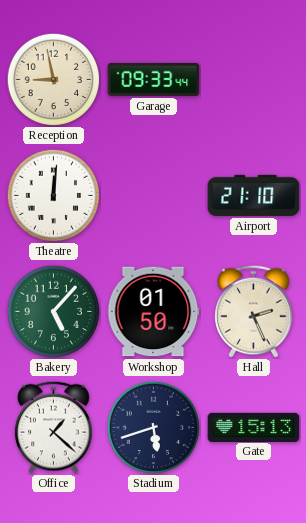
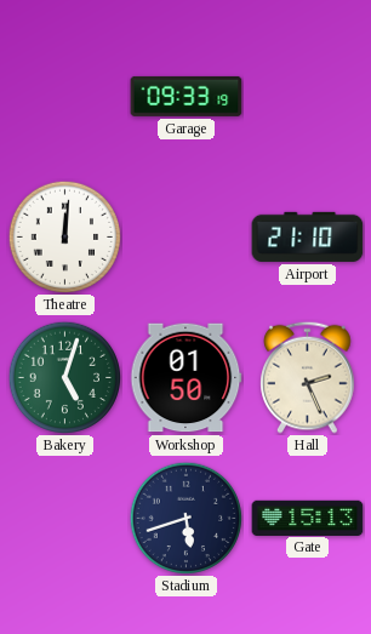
Reception: 8:58 -> none (53, 79)
Garage: 09:33:44 -> 09:33:19 (187, 96)
Bakery: 5:07 -> 5:03 (64, 377)
Office: 1:22 -> none (54, 427)
